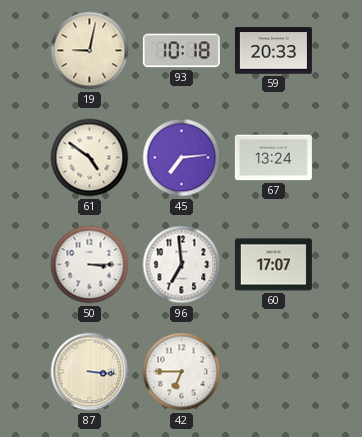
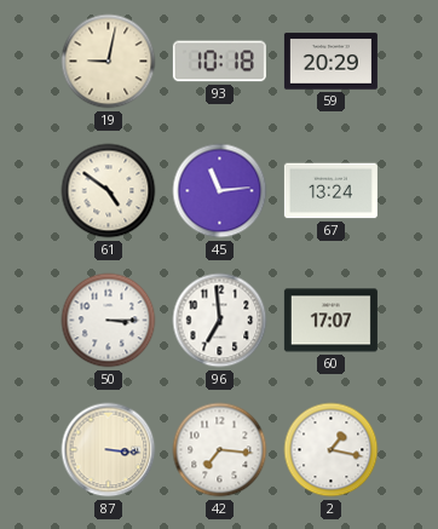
59: 20:33 -> 20:29 (330, 62)
45: 7:14 -> 11:14 (220, 191)
42: 6:45 -> 7:16 (220, 450)
2: none -> 1:17 (332, 450)
